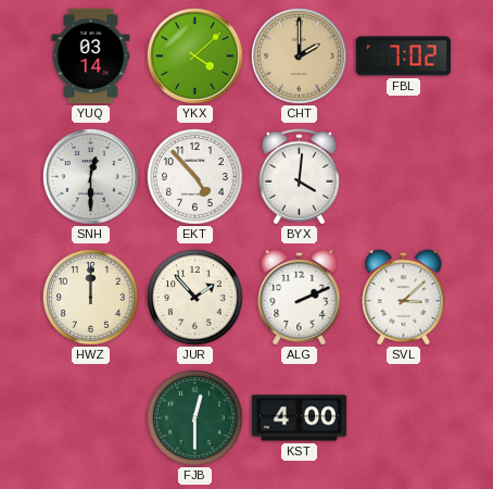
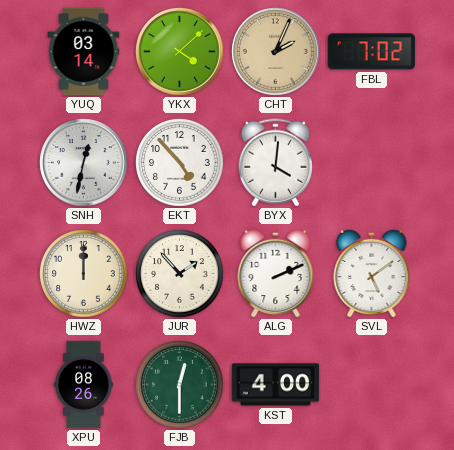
CHT: 2:00 -> 2:04 (276, 52)
SNH: 12:30 -> 12:32 (84, 163)
SVL: 3:08 -> 5:09 (372, 273)
XPU: none -> 08:26 (84, 385)
